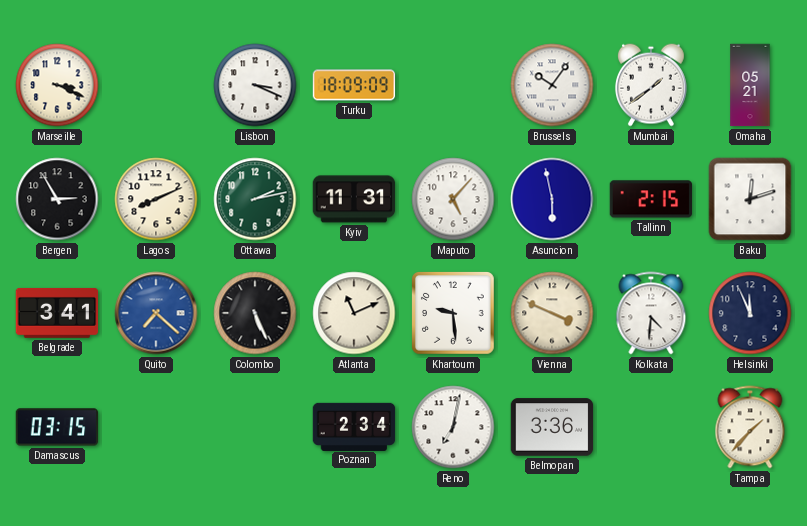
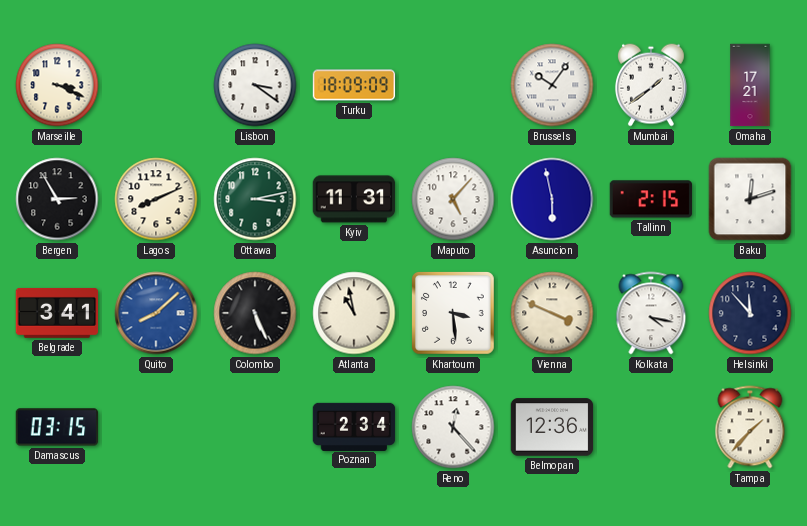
Lisbon: 3:19 -> 3:21 (255, 85)
Omaha: 05:21 -> 17:21 (750, 85)
Ottawa: 2:13 -> 3:13 (255, 199)
Quito: 7:22 -> 8:08 (156, 313)
Atlanta: 11:11 -> 10:58 (354, 313)
Khartoum: 9:29 -> 3:29 (454, 314)
Kolkata: 4:31 -> 4:17 (651, 313)
Helsinki: 11:56 -> 11:53 (750, 313)
Reno: 7:02 -> 12:23 (453, 427)
Belmopan: 3:36 -> 12:36 (552, 427)
